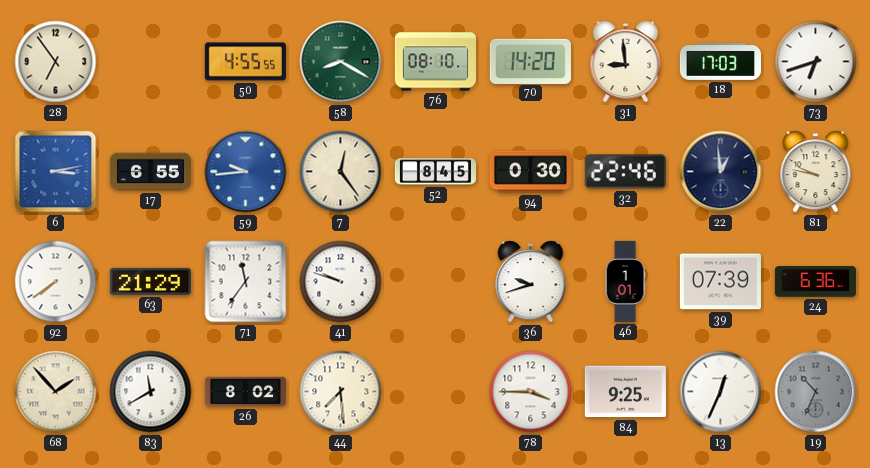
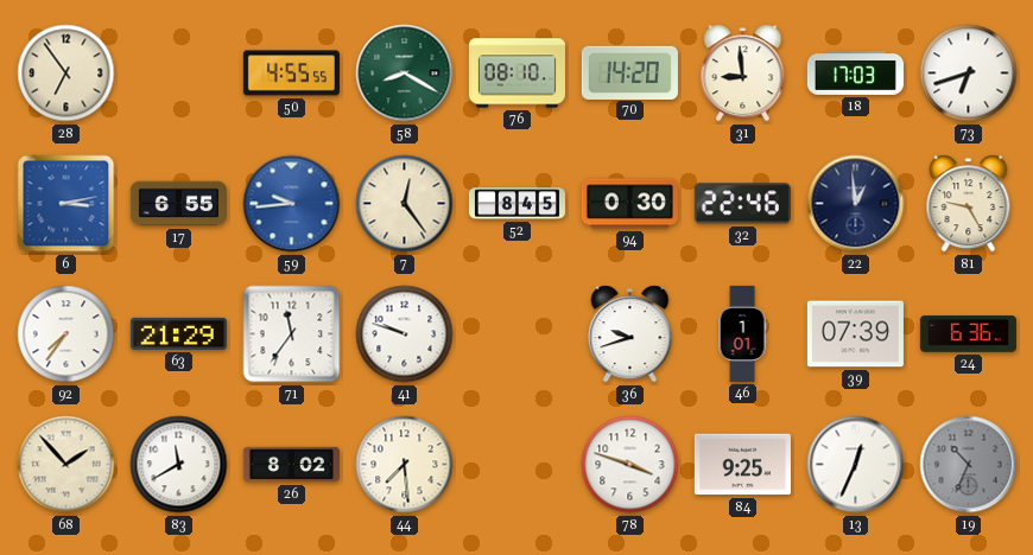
81: 9:47 -> 9:25 (969, 204)
92: 7:39 -> 7:36 (66, 334)
78: 3:45 -> 3:48 (630, 465)
